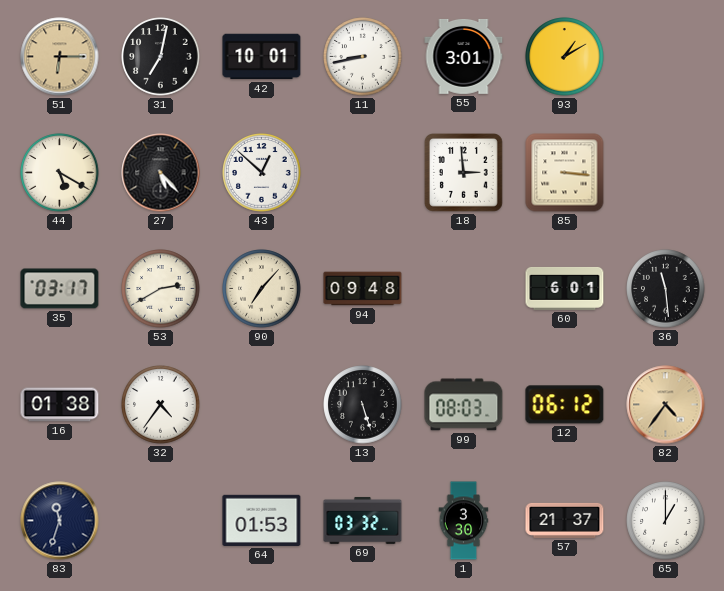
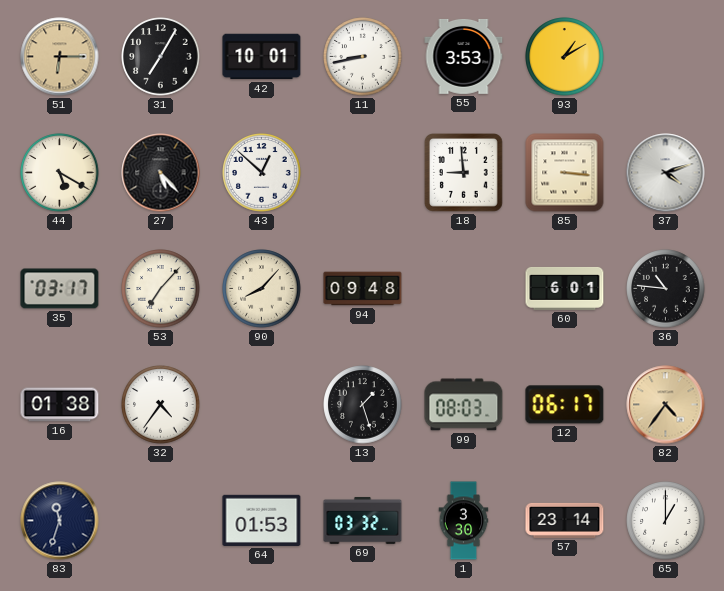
31: 7:02 -> 7:05 (161, 57)
55: 3:01 -> 3:53 (464, 56)
18: 2:59 -> 8:59 (464, 173)
37: none -> 4:12 (666, 173)
53: 2:40 -> 7:07 (161, 289)
90: 7:07 -> 8:07 (262, 289)
36: 11:29 -> 10:46 (666, 289)
13: 5:27 -> 1:27 (363, 405)
12: 06:12 -> 06:17 (565, 405)
57: 21:37 -> 23:14 (565, 520)
